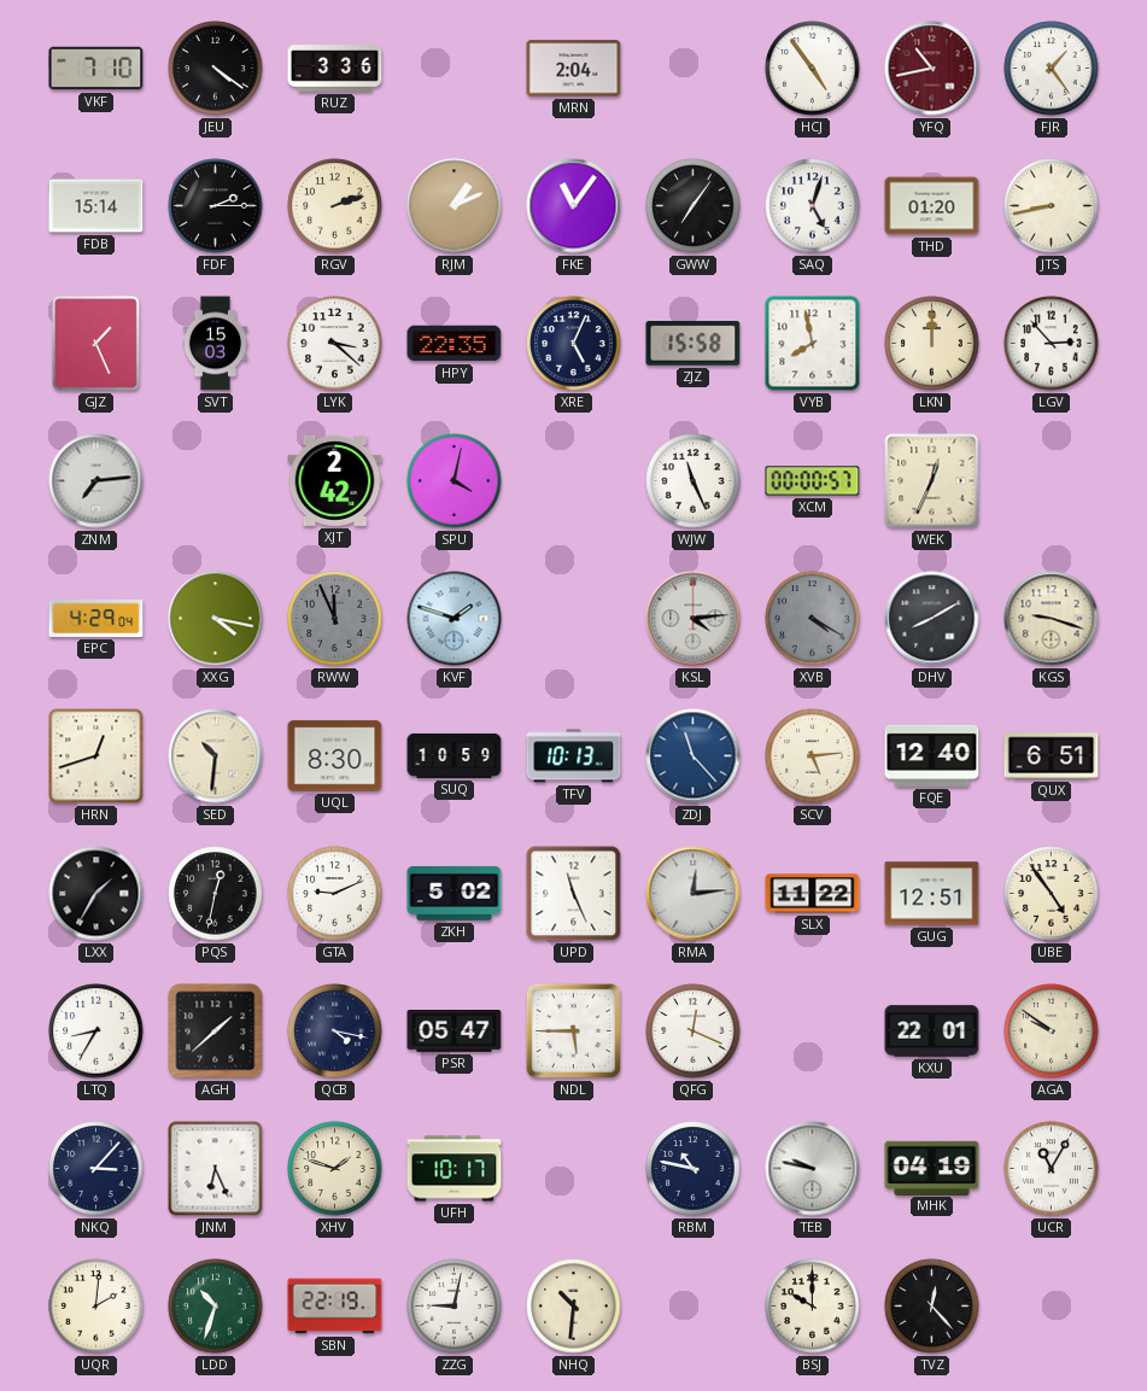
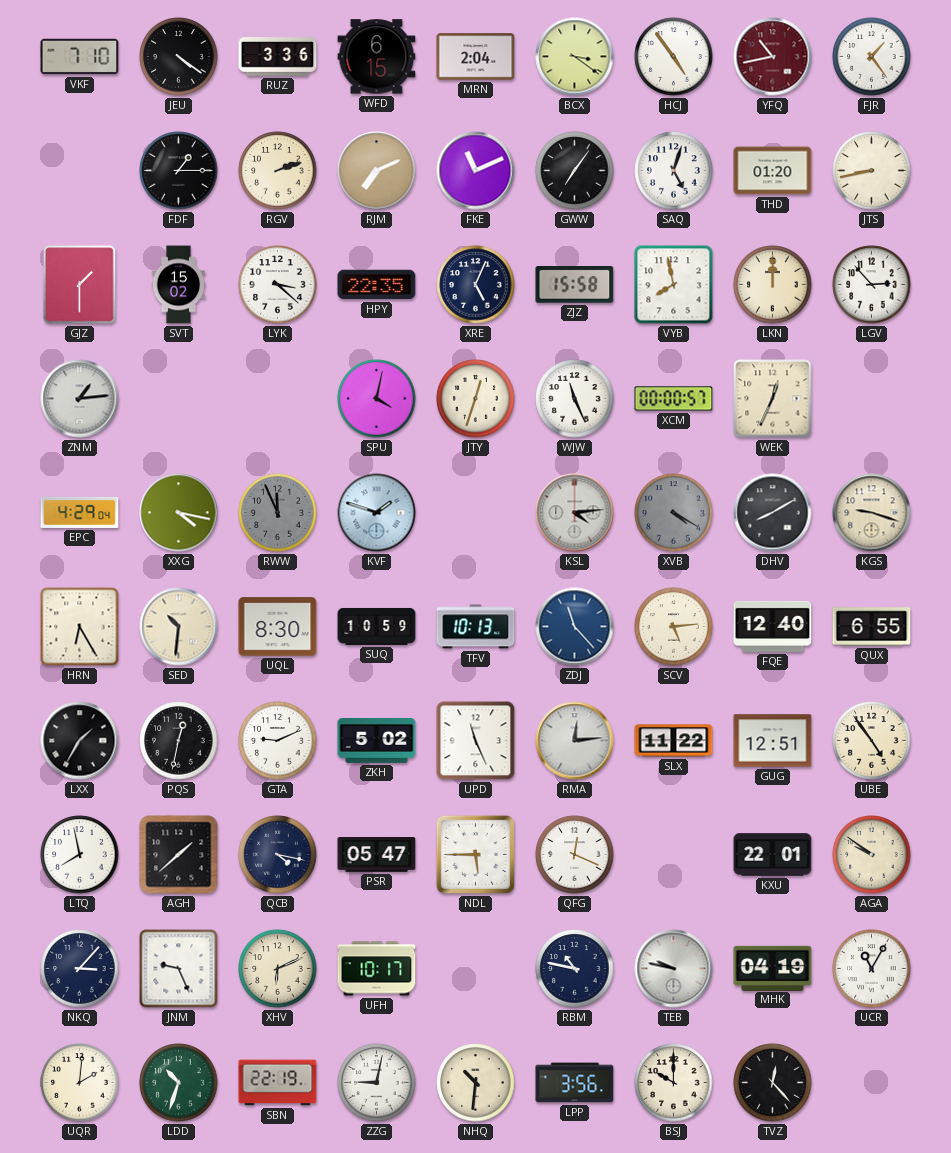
WFD: none -> 6:15 (377, 57)
BCX: none -> 3:21 (575, 57)
FDB: 15:14 -> none (96, 206)
FDF: 2:15 -> 1:15 (179, 171)
RJM: 1:11 -> 7:11 (377, 171)
FKE: 11:06 -> 11:11 (476, 171)
GJZ: 1:26 -> 1:30 (80, 285)
SVT: 15:03 -> 15:02 (179, 285)
ZNM: 7:14 -> 1:14 (80, 399)
XJT: 2:42 -> none (335, 480)
JTY: none -> 12:33 (476, 399)
HRN: 12:42 -> 6:25 (80, 627)
QUX: 6:51 -> 6:55 (872, 627)
LTQ: 8:35 -> 7:58 (80, 855)
JNM: 6:26 -> 9:26 (179, 969)
XHV: 1:48 -> 6:11 (278, 969)
LPP: none -> 3:56 (575, 1083)
